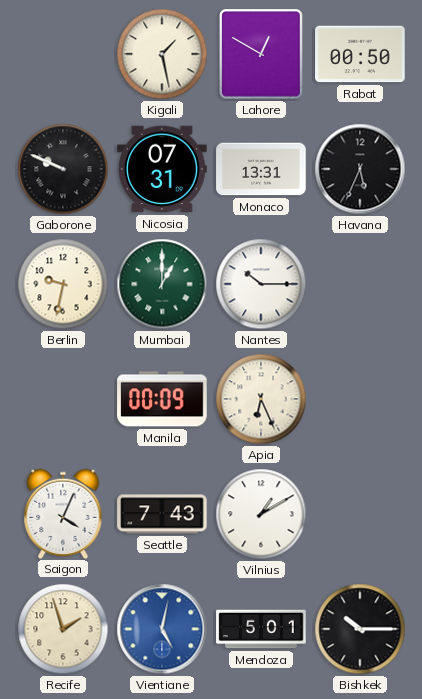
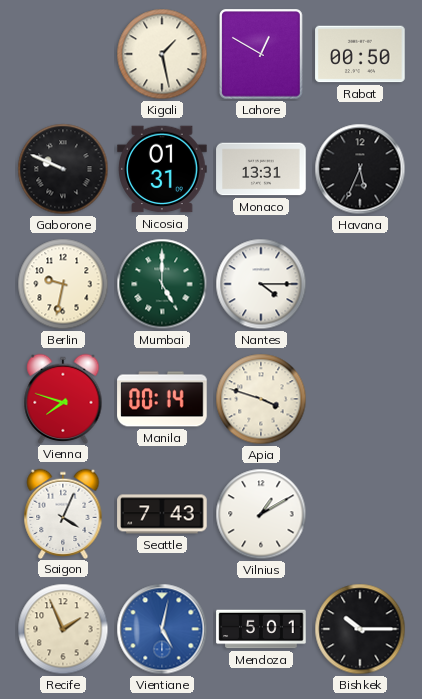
Nicosia: 07:31 -> 01:31 (162, 169)
Mumbai: 1:00 -> 5:00 (162, 284)
Nantes: 10:15 -> 4:15 (261, 284)
Vienna: none -> 7:48 (63, 398)
Manila: 00:09 -> 00:14 (162, 399)
Apia: 6:26 -> 3:48 (261, 399)
Recife: 1:57 -> 1:56 (63, 629)
